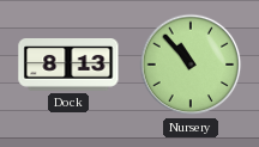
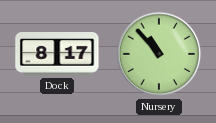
Dock: 8:13 -> 8:17 (57, 55)
